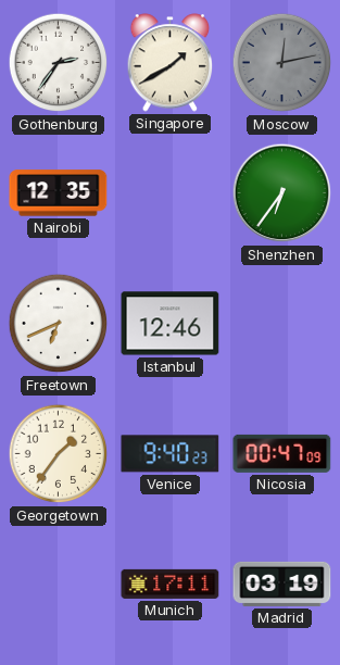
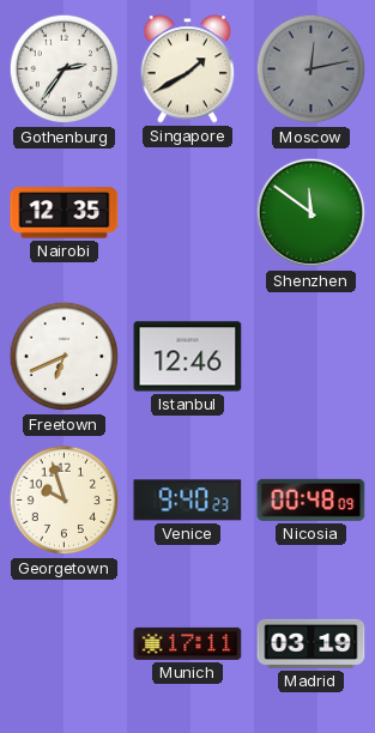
Shenzhen: 6:36 -> 11:51 (312, 213)
Georgetown: 1:36 -> 9:57 (65, 501)
Nicosia: 00:47 -> 00:48 (312, 499)
